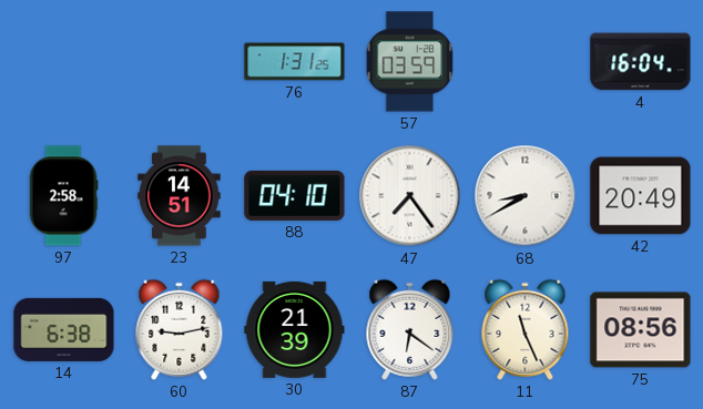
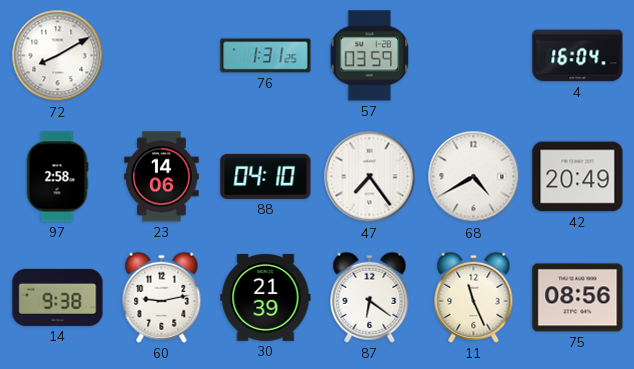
72: none -> 8:10 (58, 56)
23: 14:51 -> 14:06 (162, 177)
68: 8:40 -> 4:40 (474, 177)
14: 6:38 -> 9:38 (58, 297)
